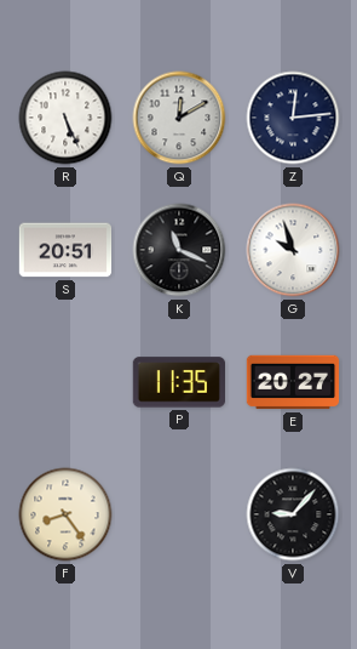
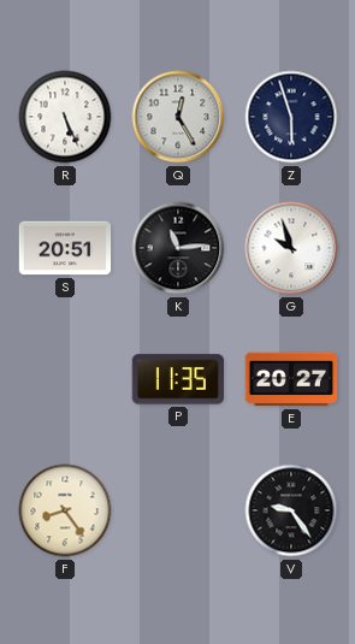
Q: 12:10 -> 12:25 (178, 117)
Z: 12:14 -> 5:57 (291, 117)
K: 11:19 -> 11:14 (178, 248)
V: 9:07 -> 9:24 (291, 510)
